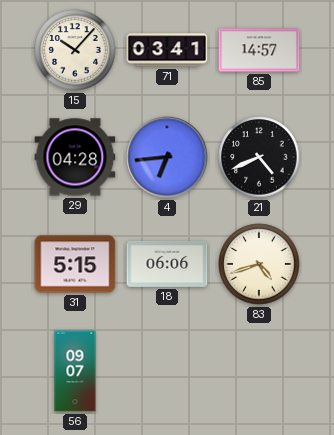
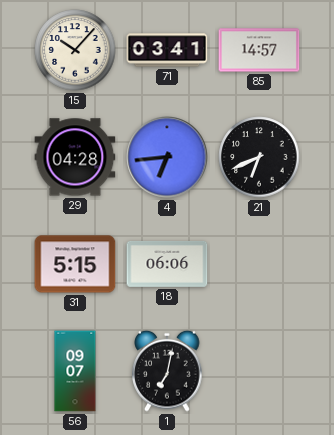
21: 4:41 -> 6:41 (259, 157)
83: 4:42 -> none (259, 264)
1: none -> 7:02 (167, 371)
